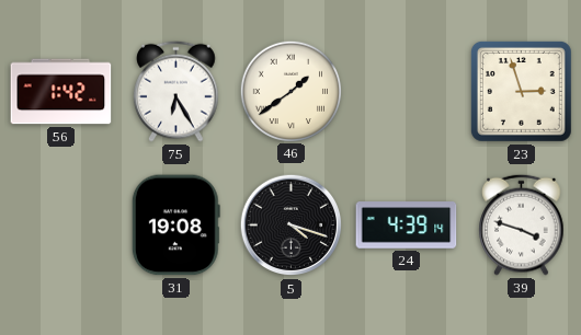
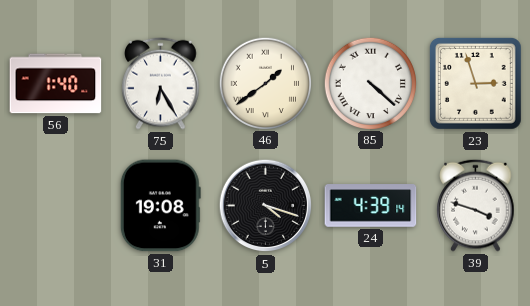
56: 1:42 -> 1:40 (56, 84)
85: none -> 4:22 (370, 83)
